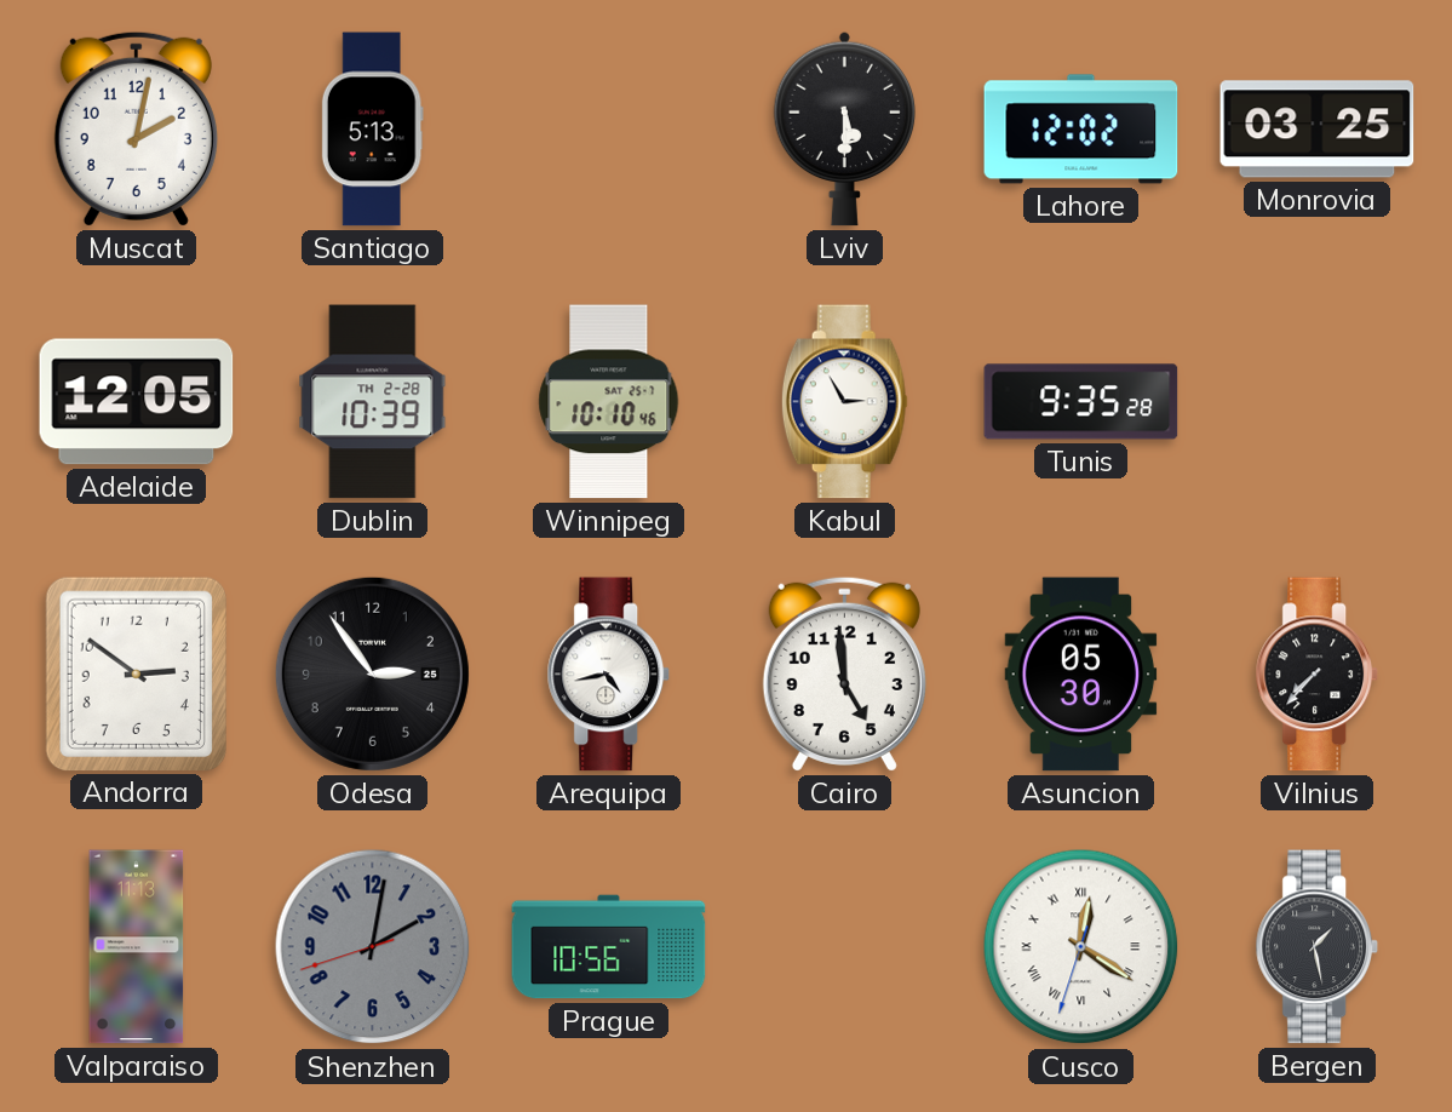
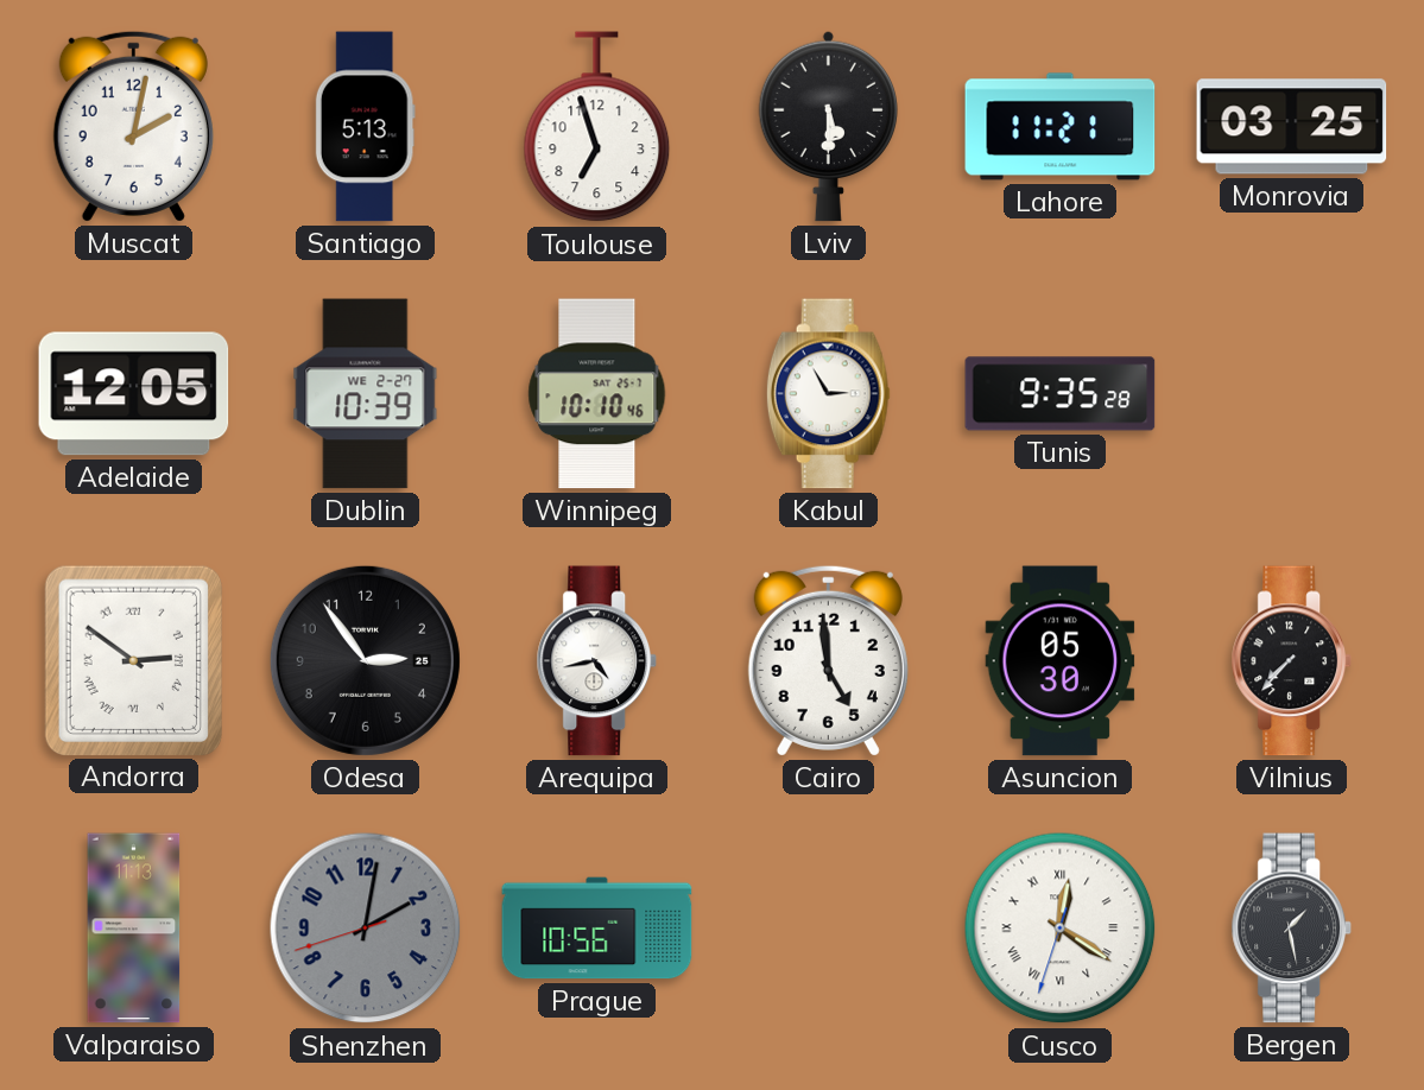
Toulouse: none -> 6:57 (597, 127)
Lahore: 12:02 -> 11:21 (1061, 127)
Dublin date: TH 2-28 -> WE 2-27 (366, 394)
Andorra numerals: Arabic -> Roman (133, 660)
